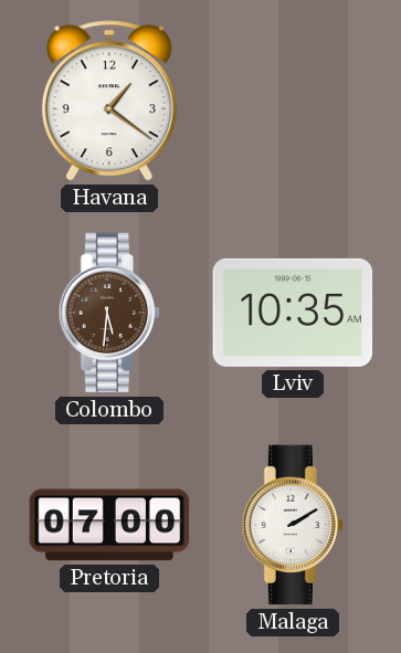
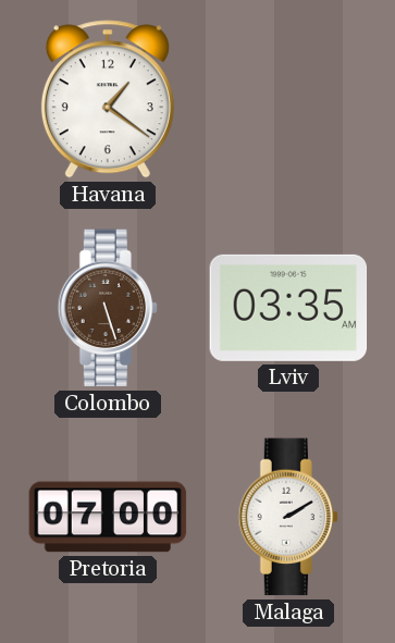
Colombo: 5:31 -> 5:27 (108, 308)
Lviv: 10:35 -> 03:35 (288, 308)
